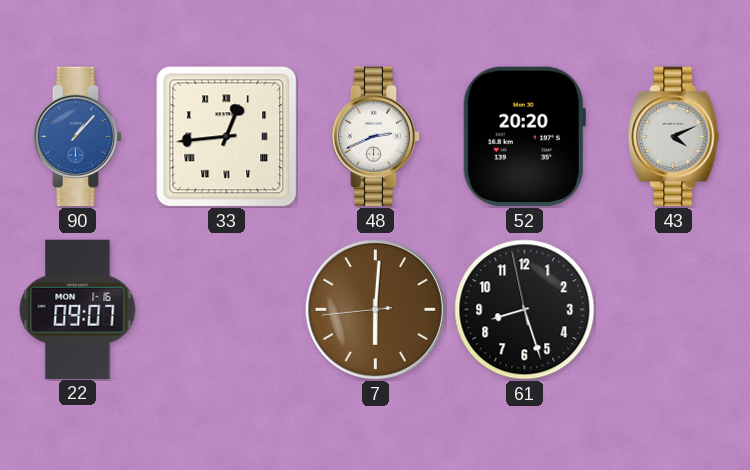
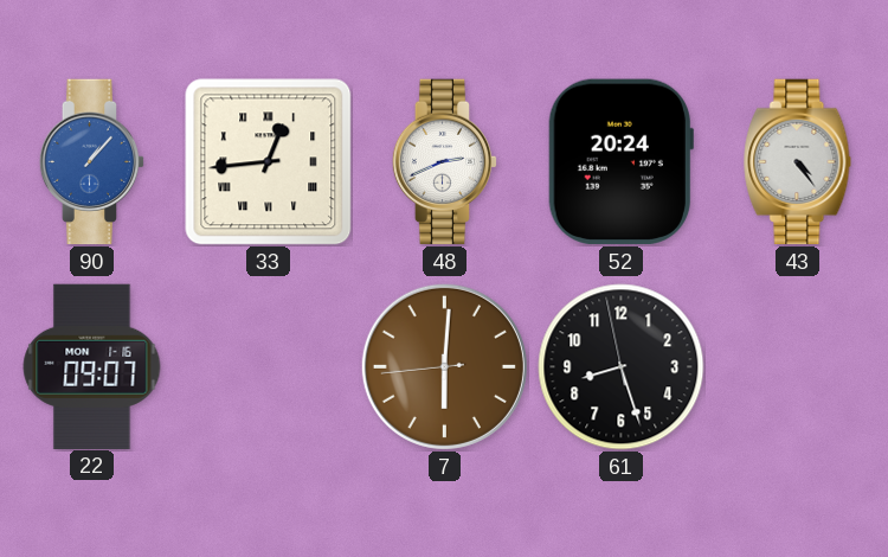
52: 20:20 -> 20:24 (620, 161)
43: 4:11 -> 4:24 (798, 162)
